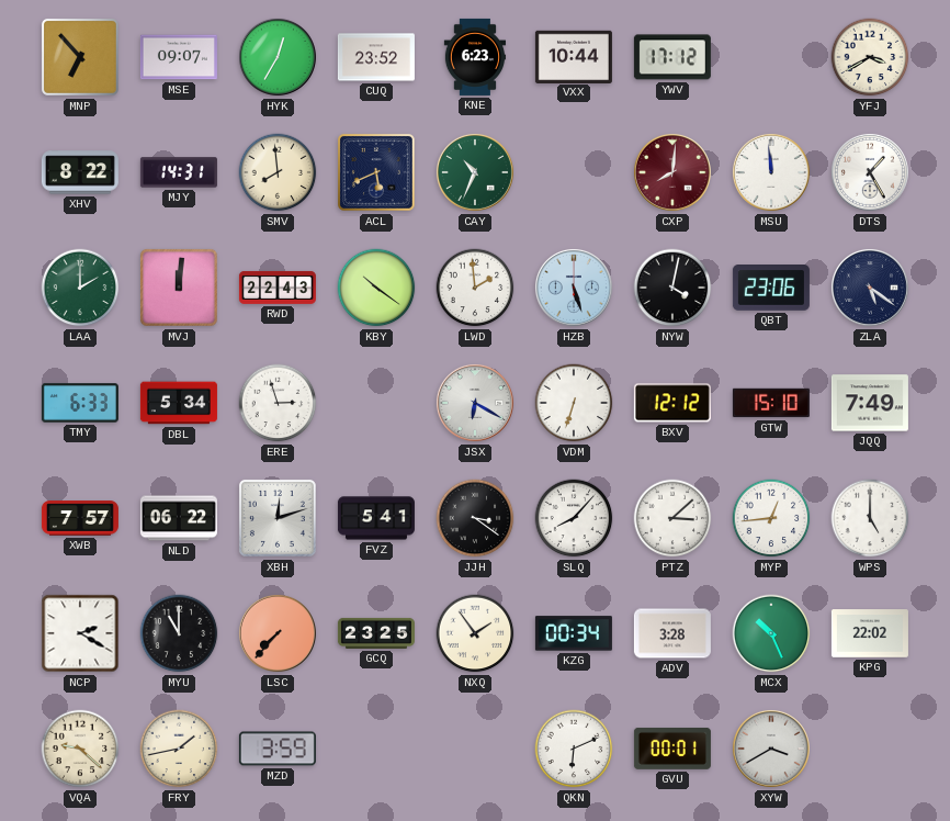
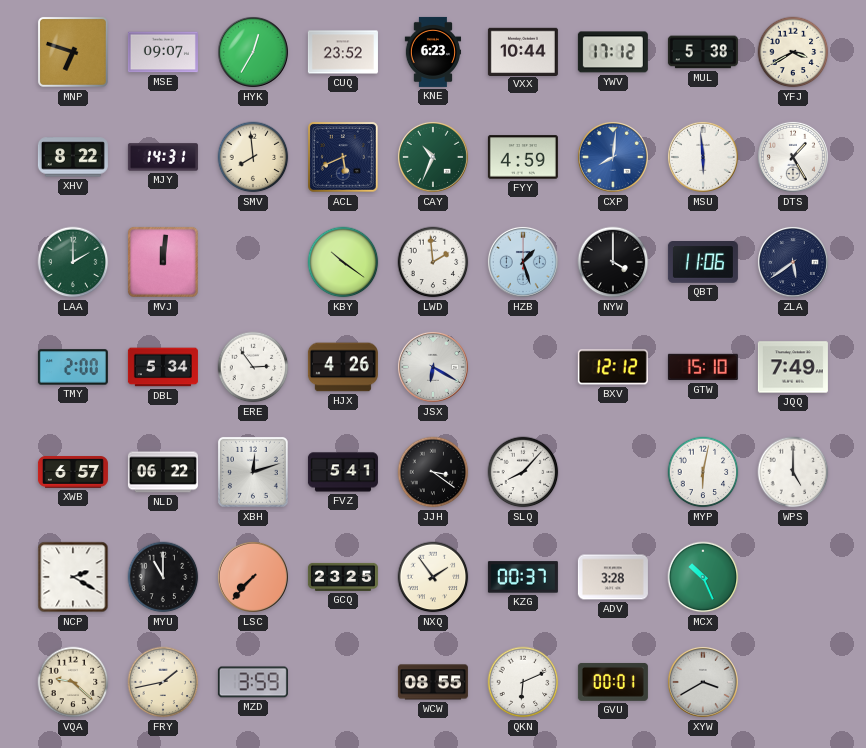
MNP: 6:53 -> 6:48 (73, 52)
MUL: none -> 5:38 (703, 52)
FYY: none -> 4:59 (523, 157)
CXP dial: burgundy -> blue (613, 157)
MSU: 11:59 -> 5:59 (703, 157)
RWD: 22:43 -> none (278, 288)
HZB: 5:27 -> 1:27 (523, 262)
NYW: 4:02 -> 4:00 (613, 262)
QBT: 23:06 -> 11:06 (703, 262)
ZLA: 5:21 -> 5:39 (793, 262)
TMY: 6:33 -> 2:00 (73, 367)
ERE: 2:57 -> 2:54 (253, 367)
HJX: none -> 4:26 (343, 367)
VDM: 6:33 -> none (574, 403)
XWB: 7:57 -> 6:57 (73, 472)
PTZ: 3:08 -> none (672, 518)
MYP: 12:44 -> 6:02 (703, 472)
KZG: 00:34 -> 00:37 (523, 577)
KPG: 22:02 -> none (870, 633)
WCW: none -> 08:55 (433, 682)
